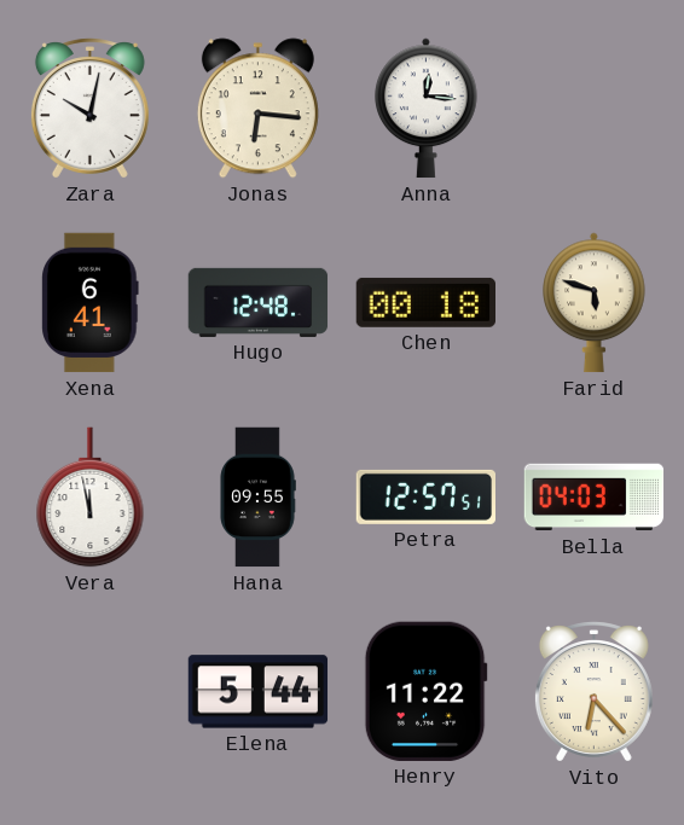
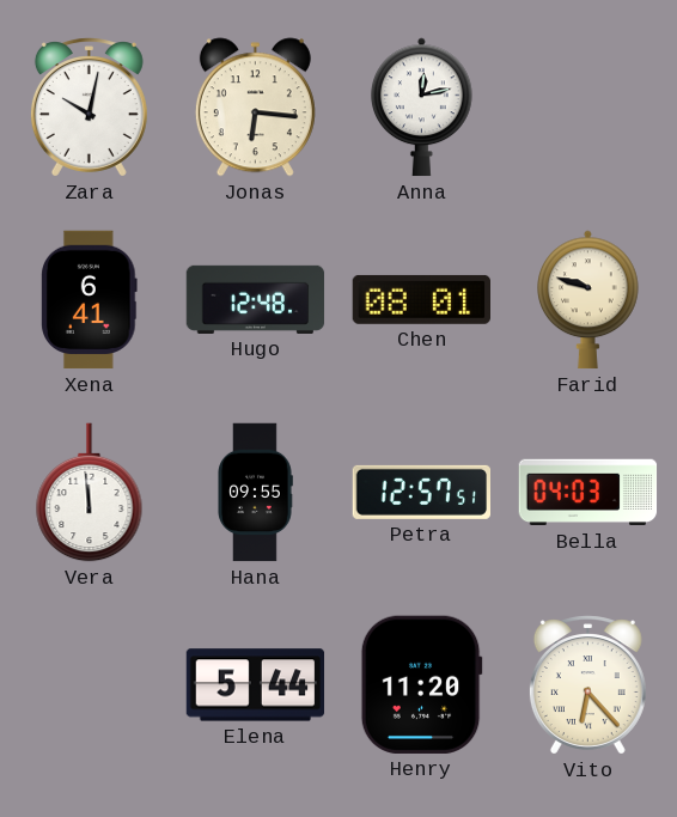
Anna: 12:16 -> 12:13 (422, 108)
Chen: 00:18 -> 08:01 (421, 299)
Farid: 5:48 -> 9:48 (588, 300)
Vera: 11:58 -> 11:59 (90, 493)
Henry: 11:22 -> 11:20 (421, 684)
